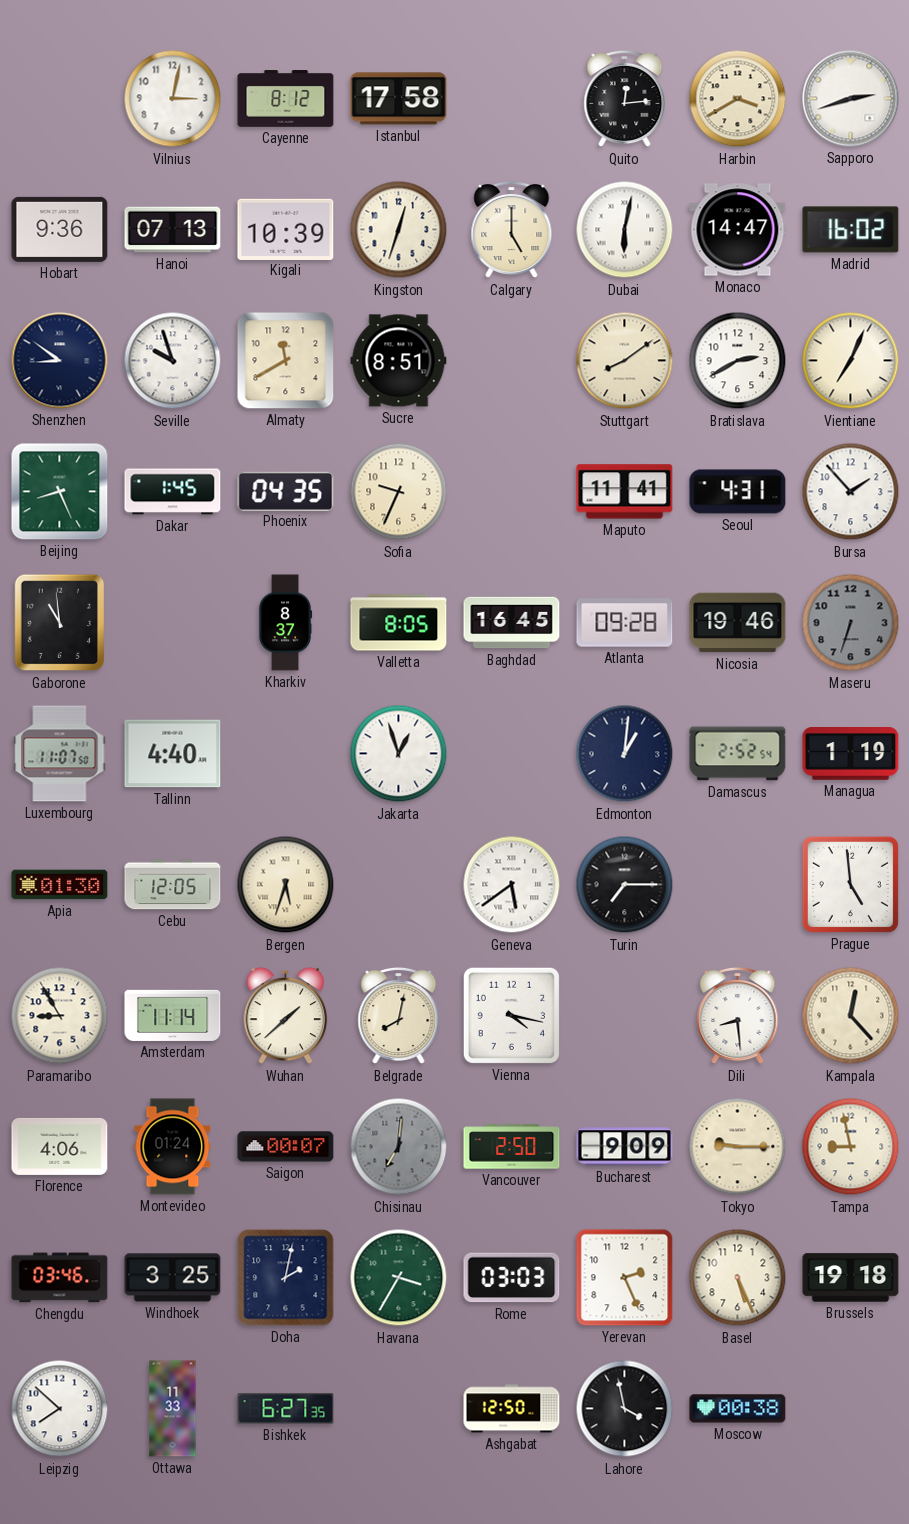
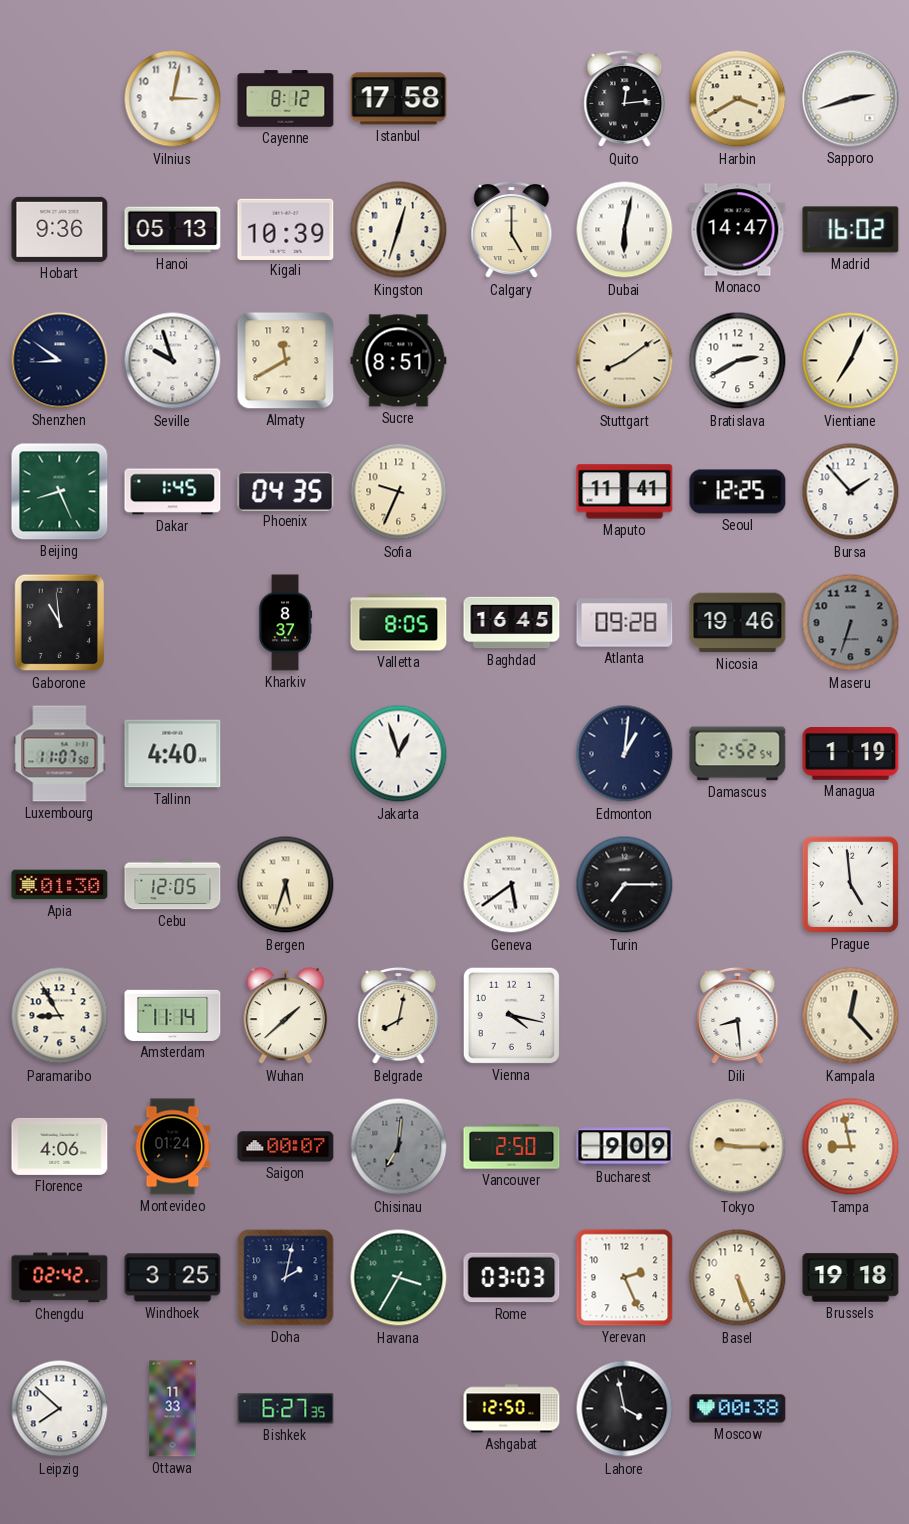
Hanoi: 07:13 -> 05:13 (173, 230)
Seoul: 4:31 -> 12:25 (738, 492)
Chengdu: 03:46 -> 02:42 (60, 1278)
